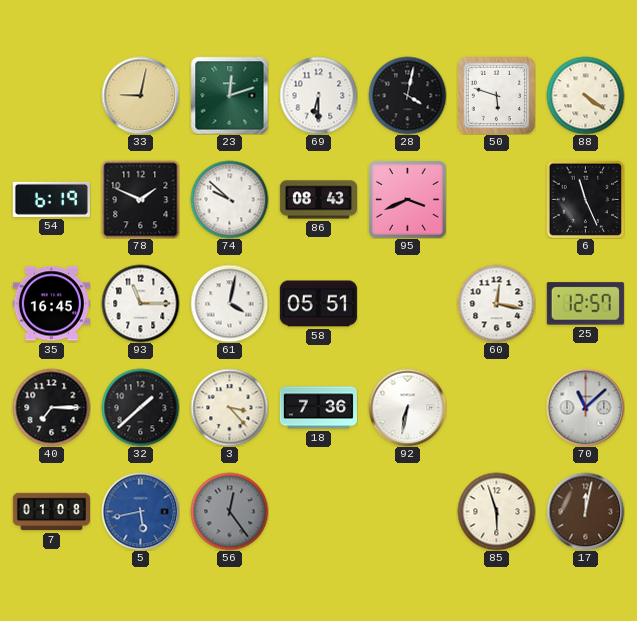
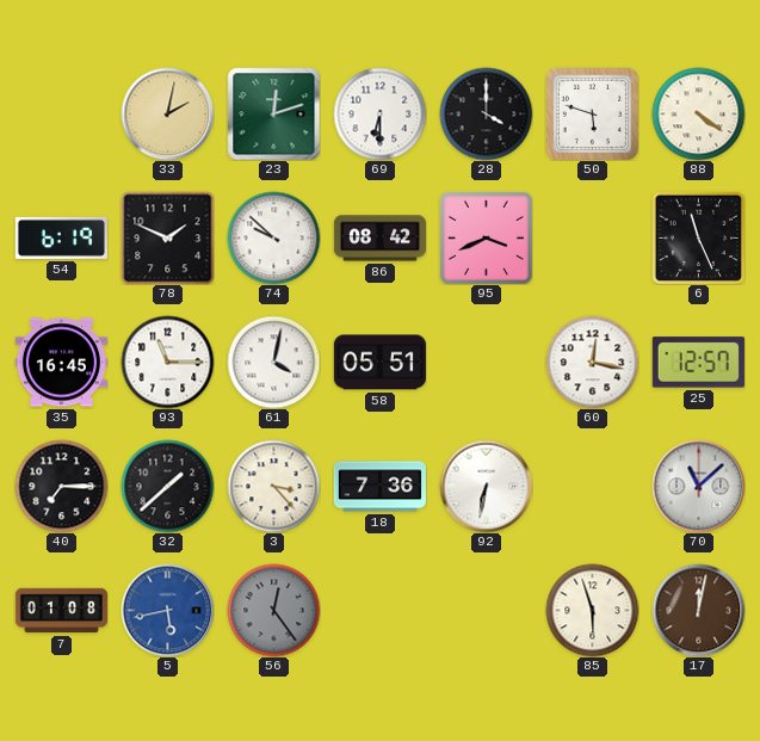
33: 9:02 -> 2:02 (167, 113)
28: 4:02 -> 4:00 (486, 113)
86: 08:43 -> 08:42 (379, 239)
